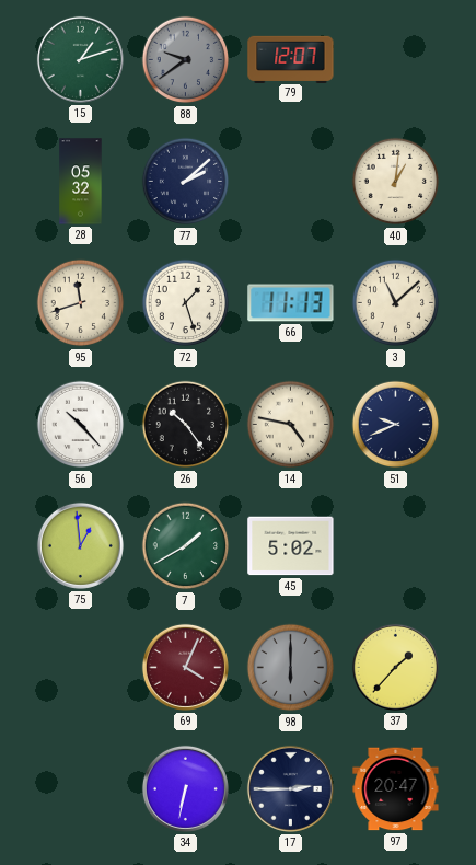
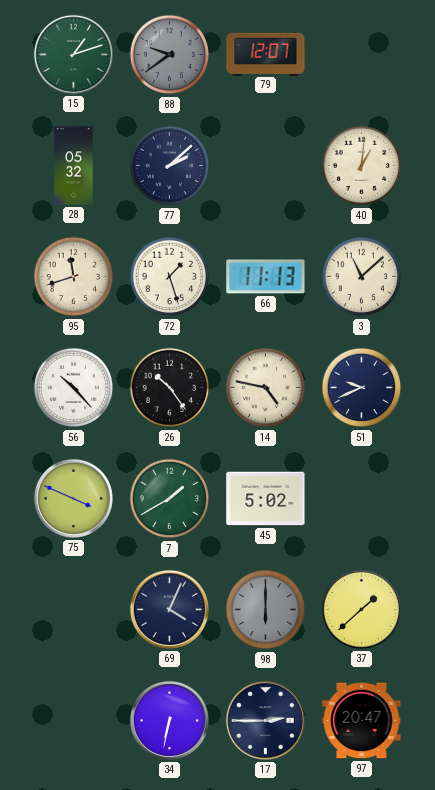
75: 12:59 -> 3:49 (73, 498)
69 dial: burgundy -> navy (169, 609)
37: 1:37 -> 1:38 (361, 609)
